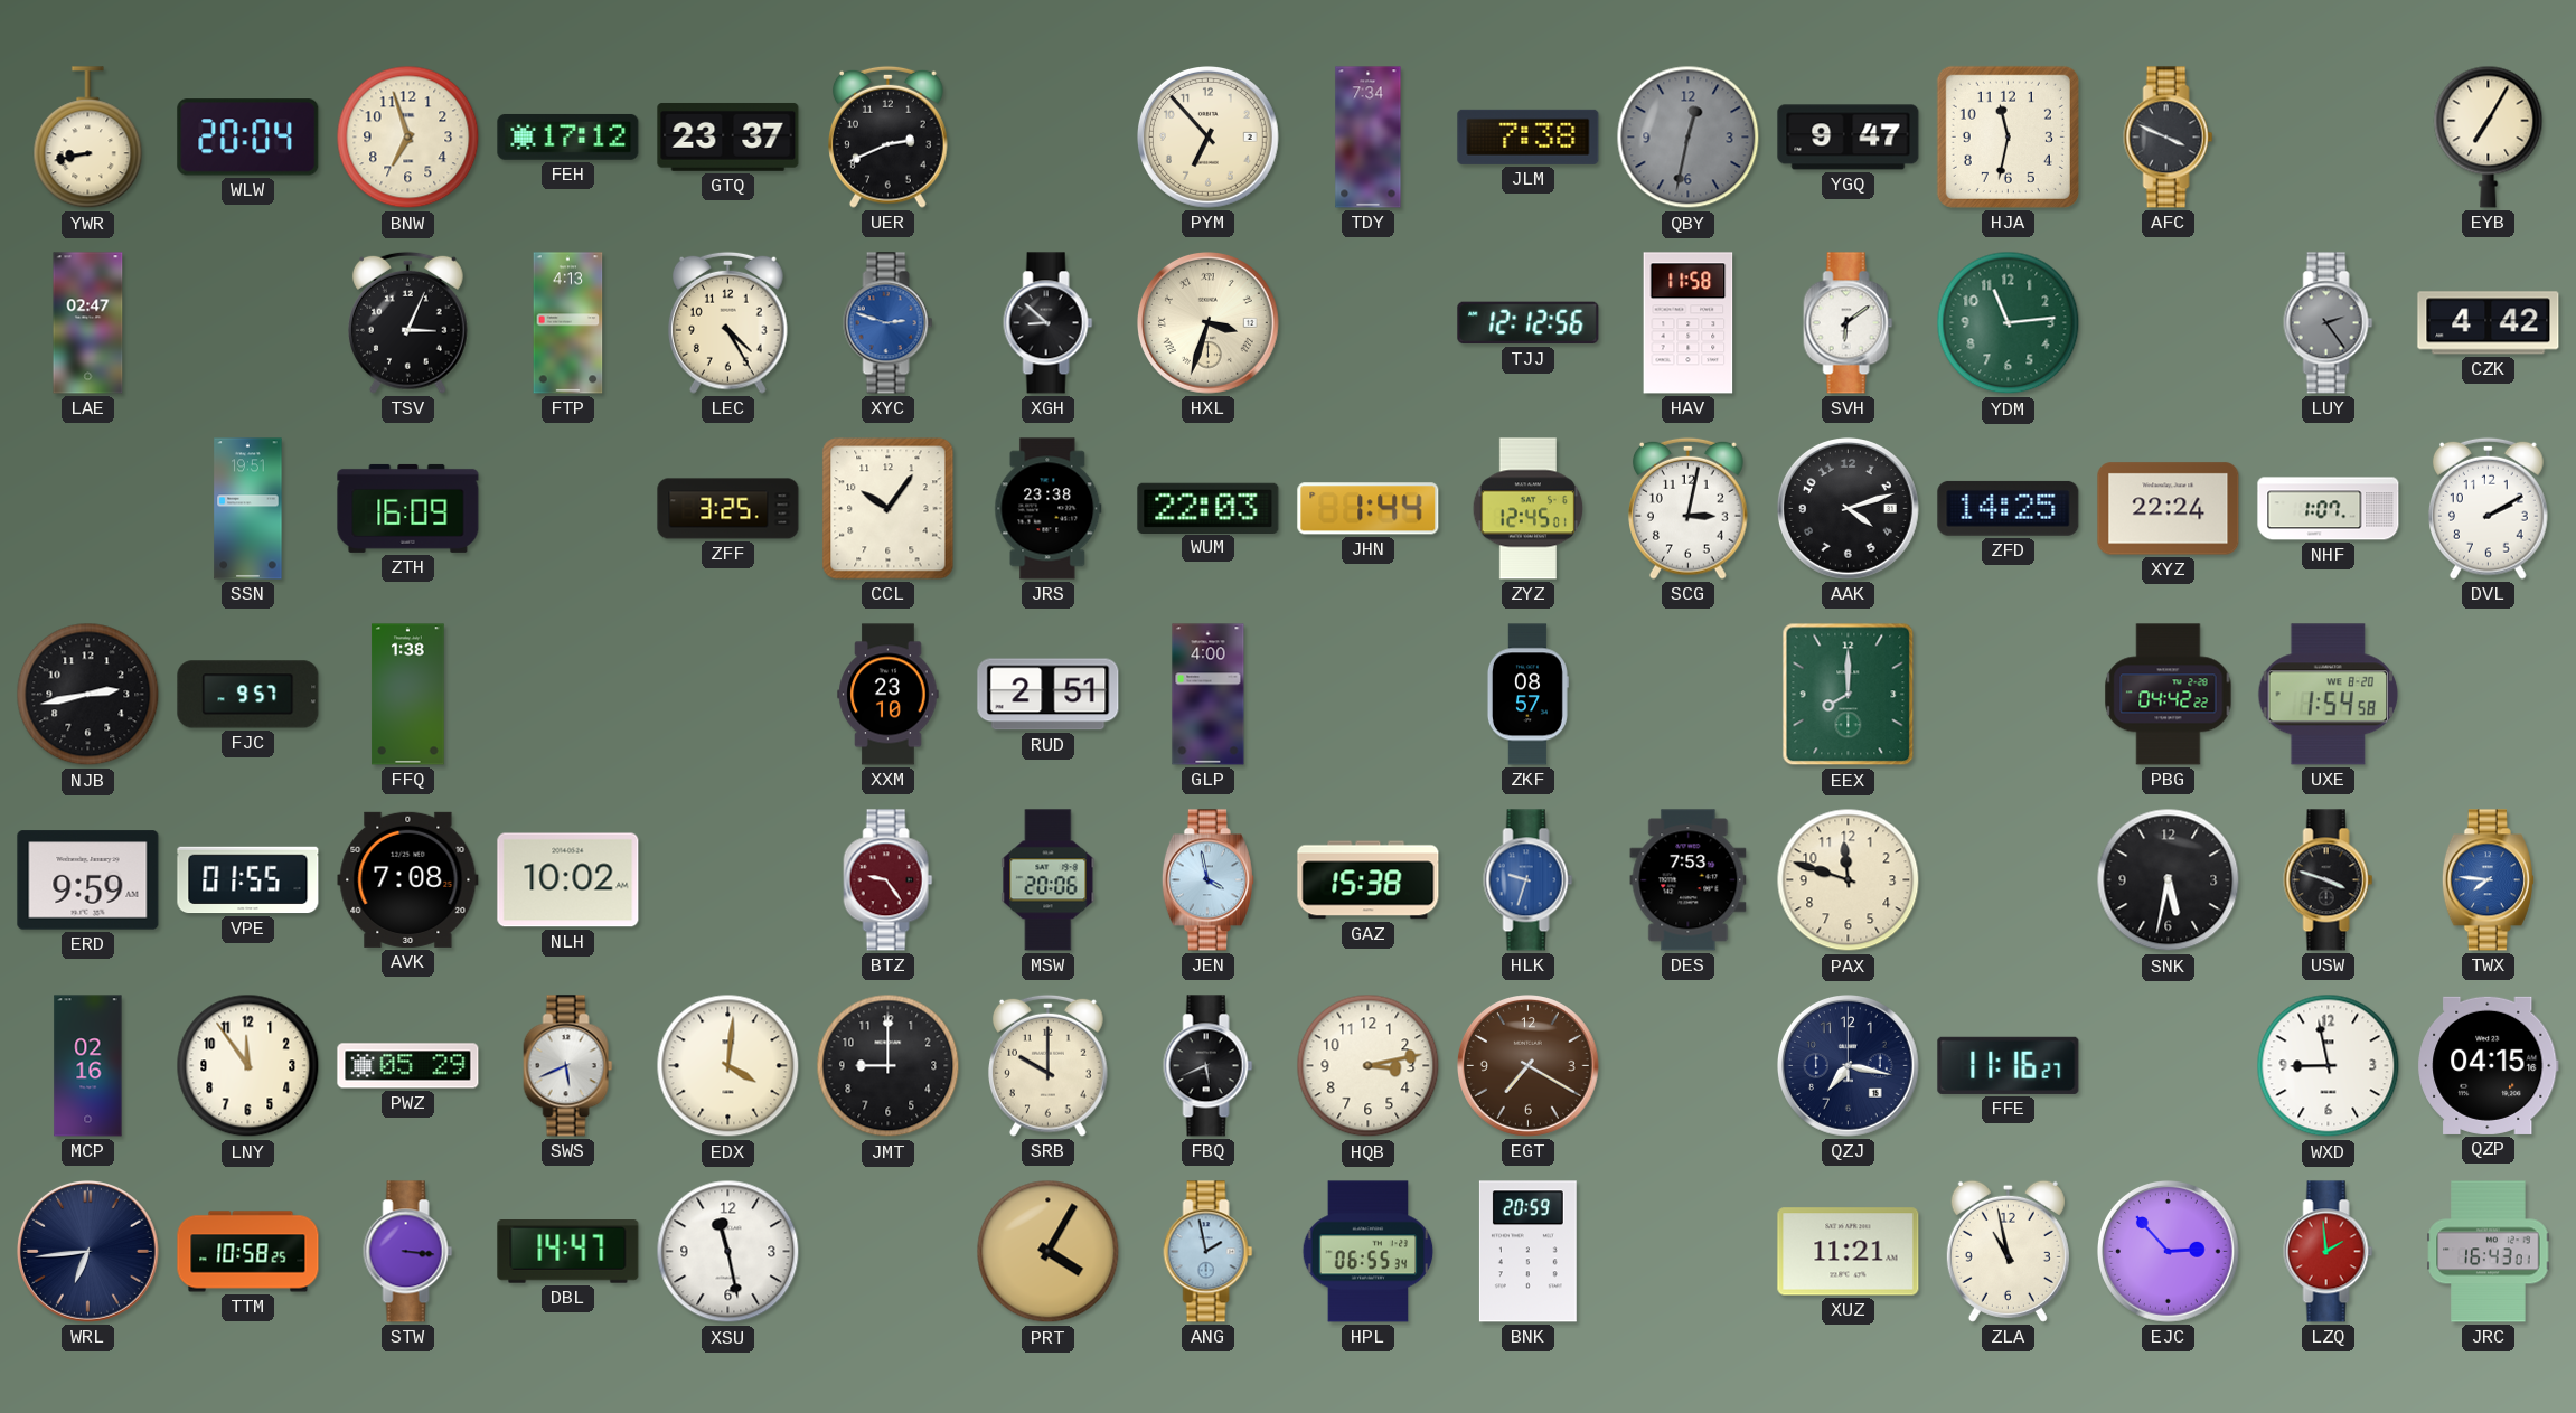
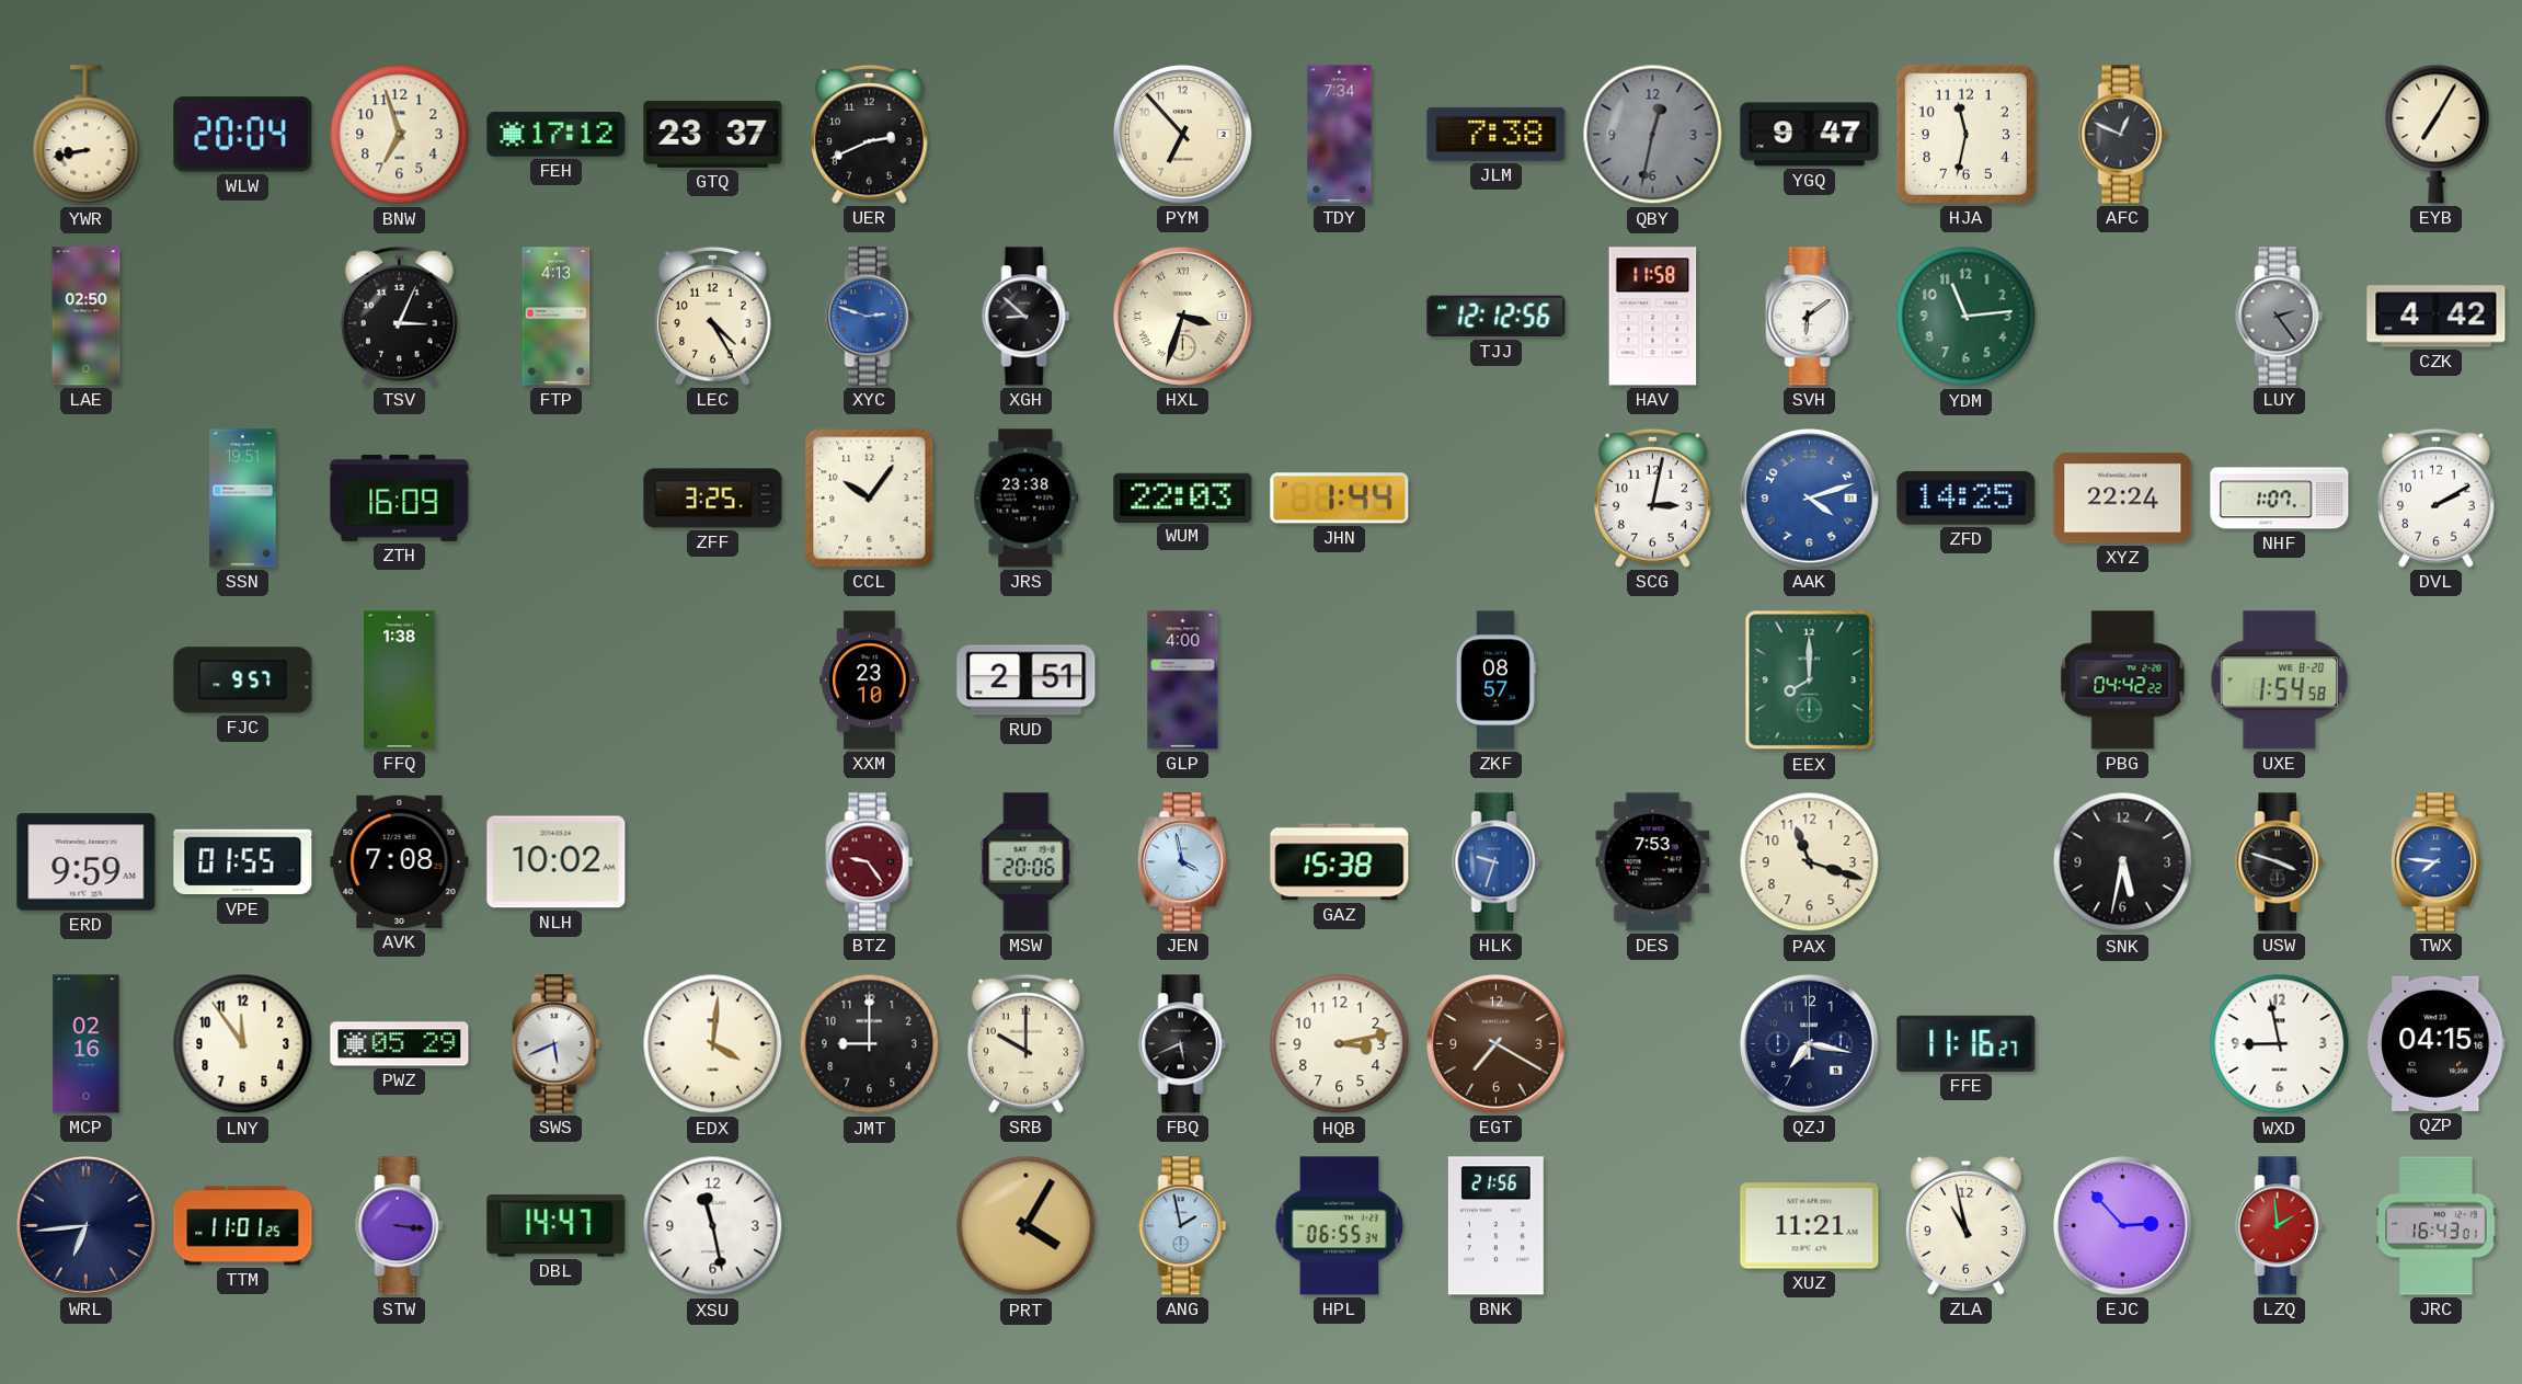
AFC: 3:49 -> 12:49 (2123, 135)
LAE: 02:47 -> 02:50 (87, 317)
ZYZ: 12:45 -> none (1529, 509)
AAK dial: black -> blue (1810, 499)
NJB: 2:43 -> none (88, 695)
PAX: 11:48 -> 11:18 (1810, 862)
TTM: 10:58 -> 11:01 (243, 1226)
BNK: 20:59 -> 21:56 (1495, 1226)
